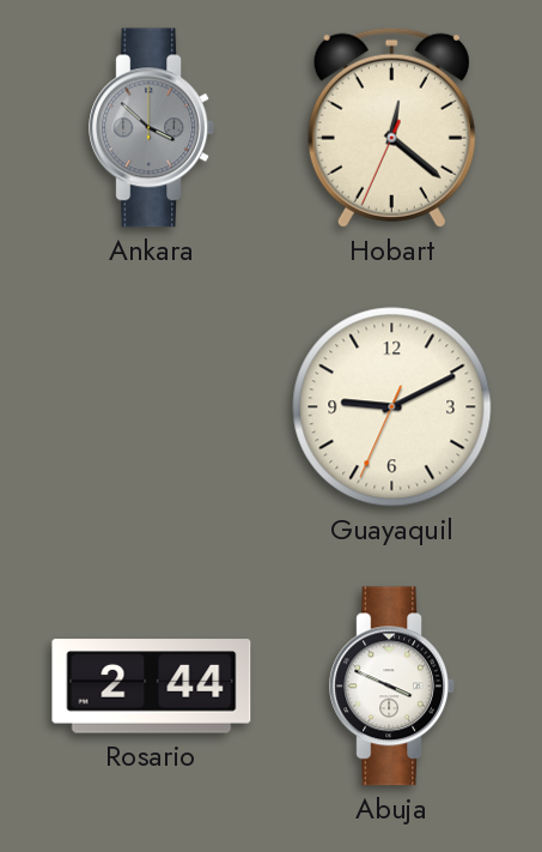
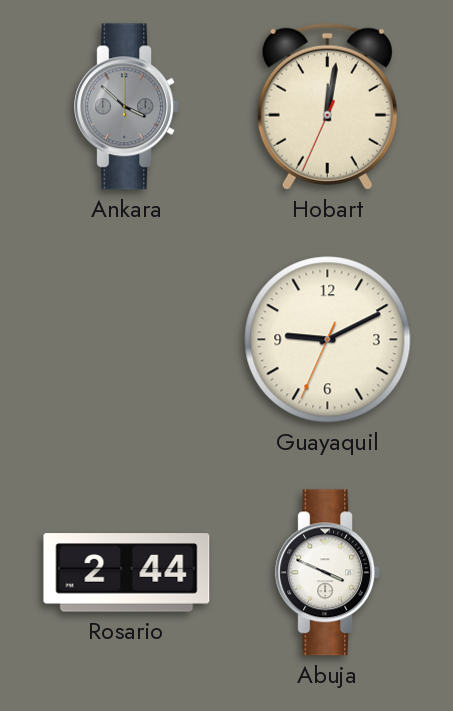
Hobart: 12:21 -> 12:01 (327, 106)
